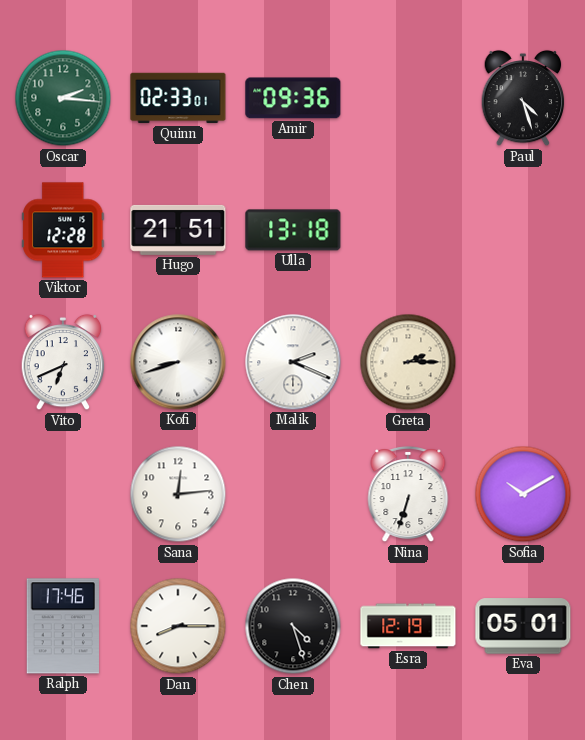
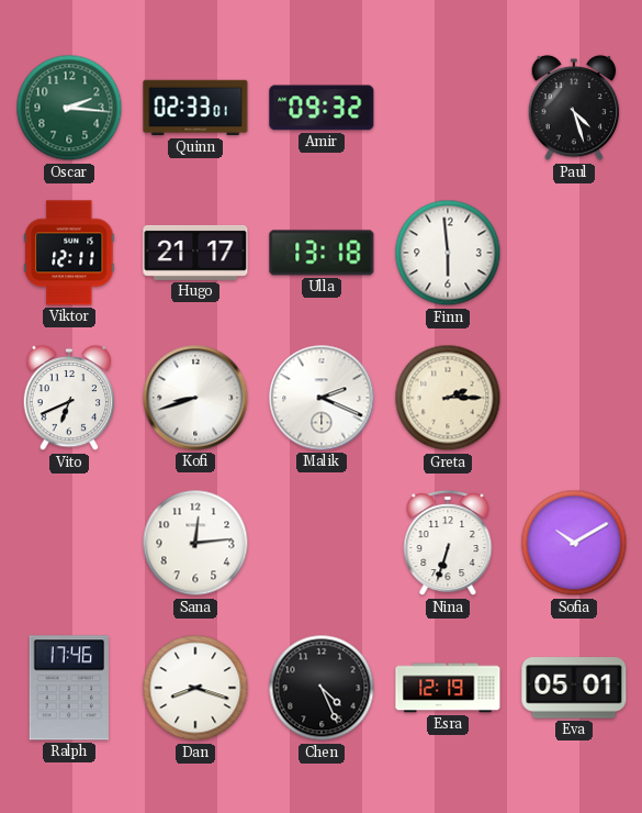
Amir: 09:36 -> 09:32 (322, 108)
Viktor: 12:28 -> 12:11 (69, 253)
Hugo: 21:51 -> 21:17 (195, 253)
Finn: none -> 5:59 (448, 253)
Dan: 8:15 -> 8:18 (195, 688)
Chen: 4:27 -> 4:26 (322, 688)
